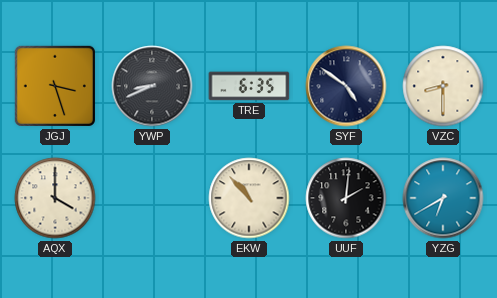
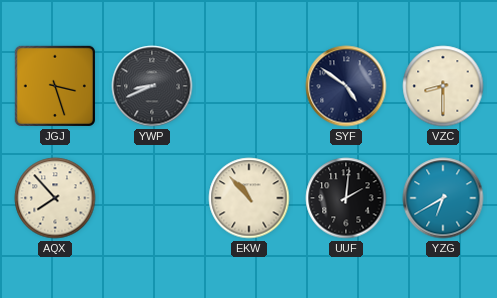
TRE: 6:35 -> none (249, 86)
AQX: 4:00 -> 7:53 (55, 198)
